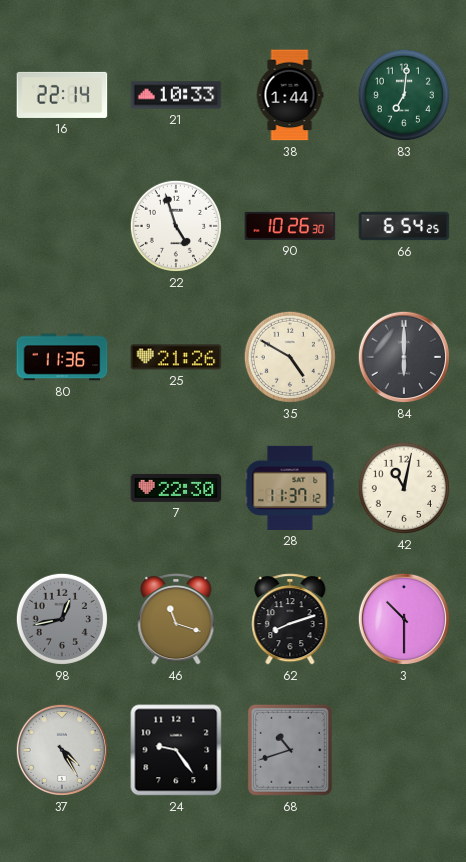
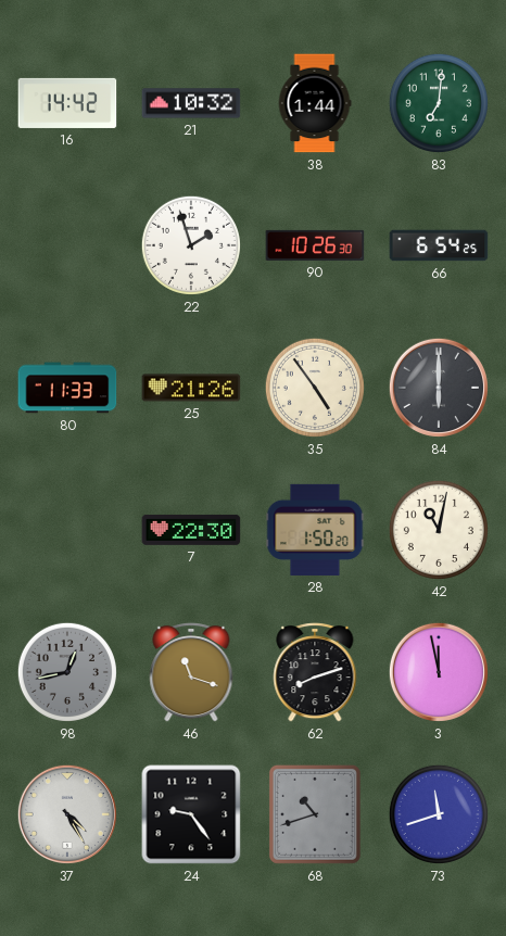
16: 22:14 -> 14:42 (67, 103)
21: 10:33 -> 10:32 (191, 103)
22: 4:57 -> 1:57 (191, 245)
80: 11:36 -> 11:33 (67, 388)
35: 4:50 -> 4:54 (315, 388)
28: 11:37 -> 1:50 (315, 530)
3: 10:30 -> 11:58 (439, 672)
73: none -> 11:42 (439, 814)
